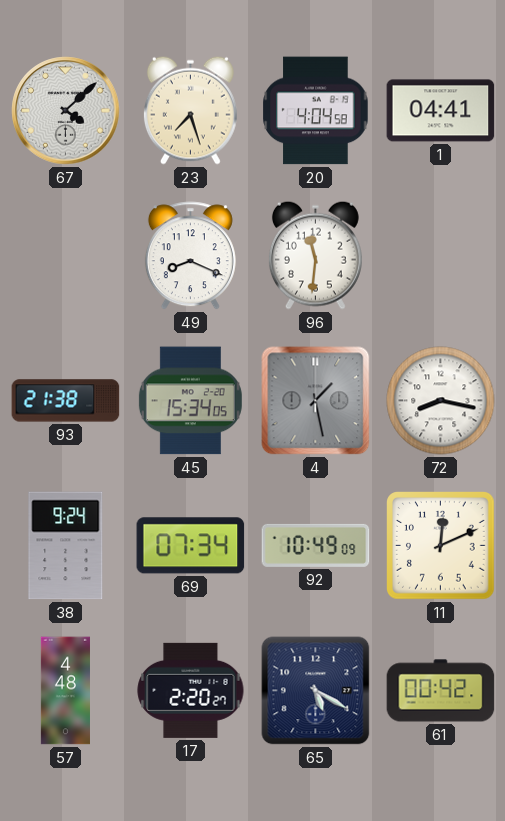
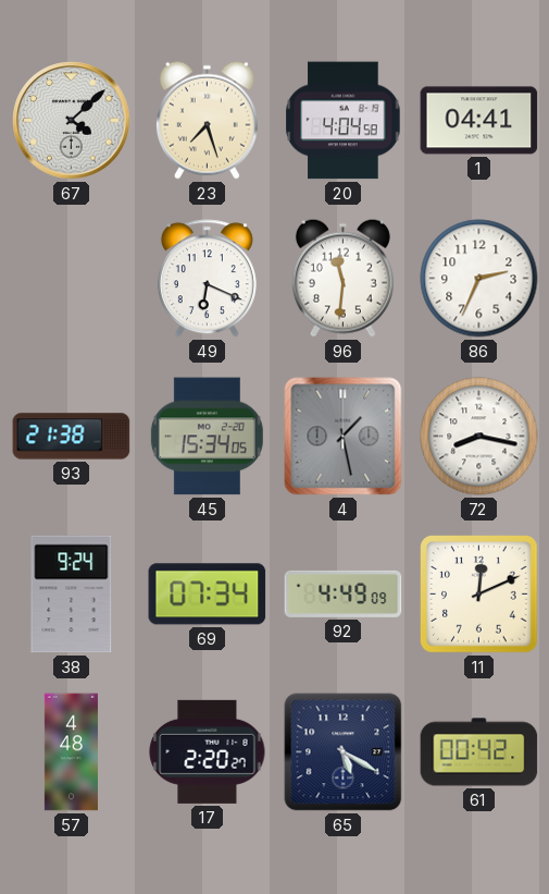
49: 8:19 -> 6:19 (207, 279)
86: none -> 2:34 (479, 279)
92: 10:49 -> 4:49 (344, 593)
